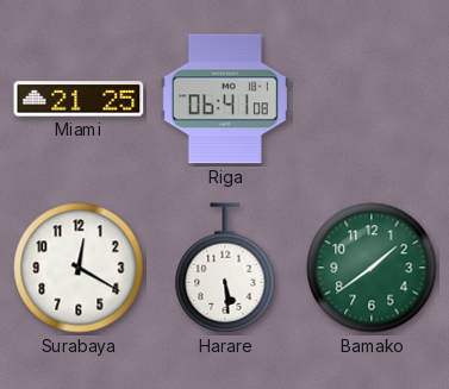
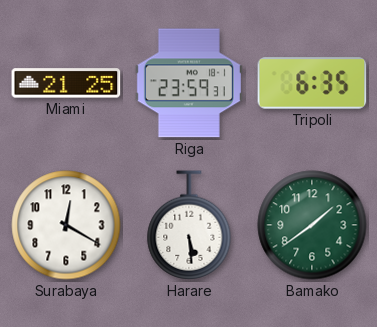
Riga: 06:41 -> 23:59 (189, 83)
Tripoli: none -> 6:35 (312, 83)
